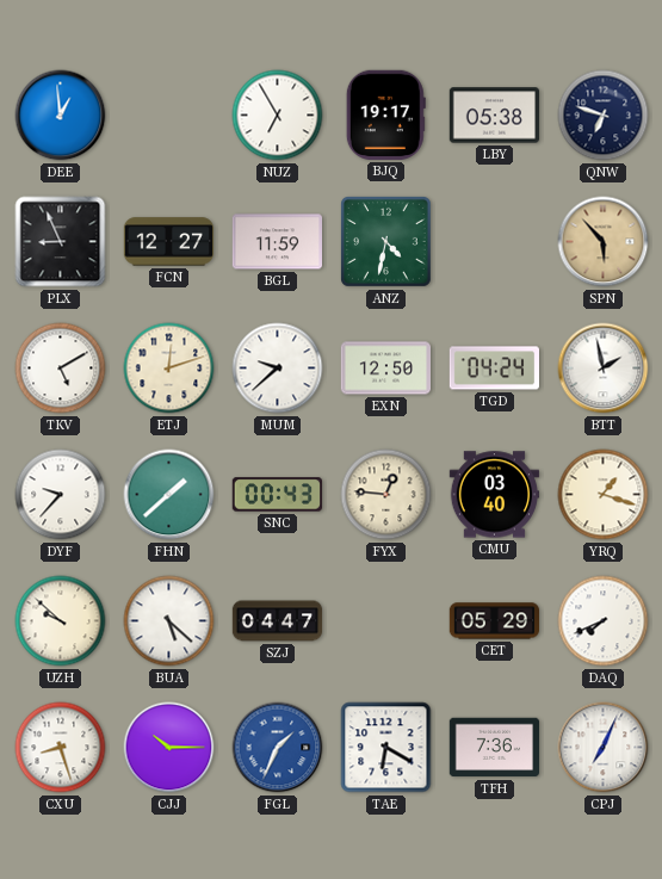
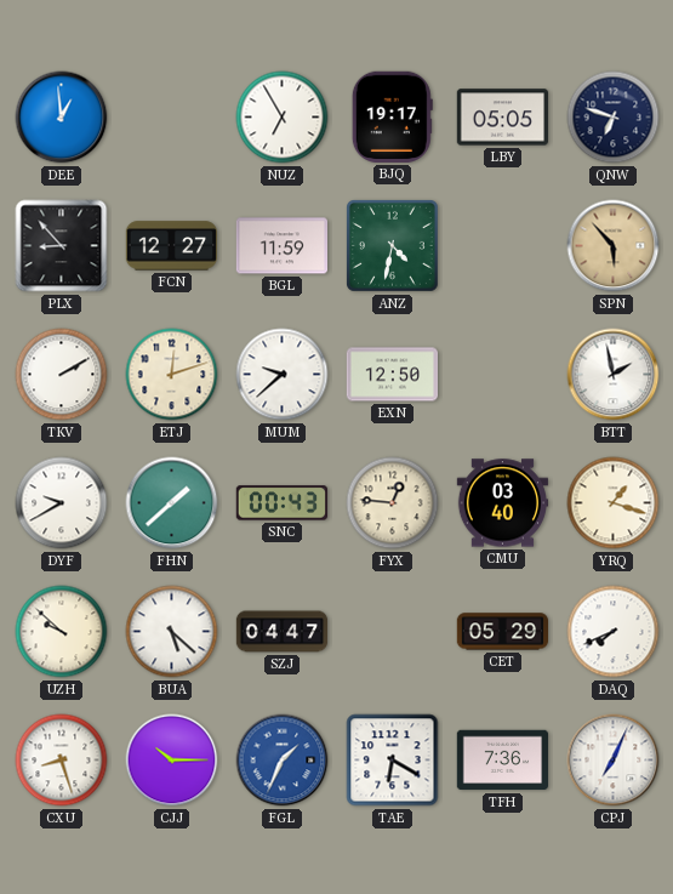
LBY: 05:38 -> 05:05 (502, 118)
PLX: 8:56 -> 8:53 (62, 246)
TKV: 5:10 -> 2:10 (62, 375)
TGD: 04:24 -> none (494, 369)
DYF: 9:37 -> 9:40 (62, 503)
